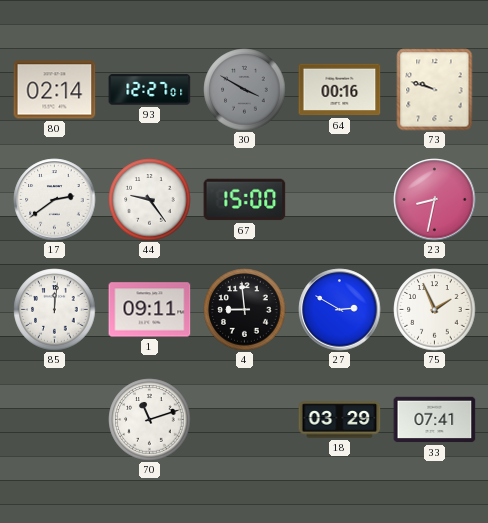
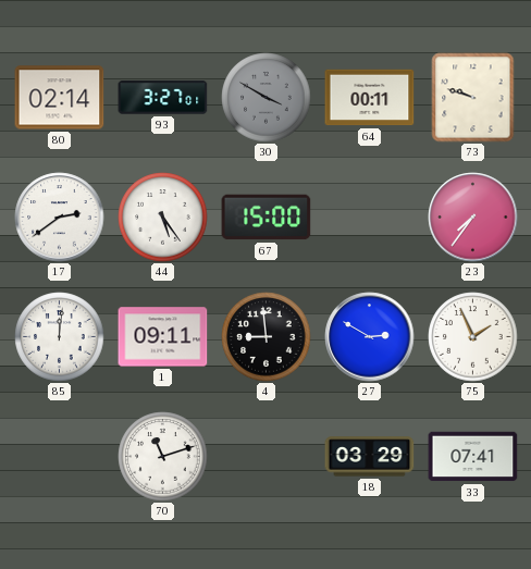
93: 12:27 -> 3:27 (163, 98)
64: 00:16 -> 00:11 (370, 98)
44: 9:24 -> 5:24 (163, 218)
23: 8:32 -> 7:36 (473, 218)
